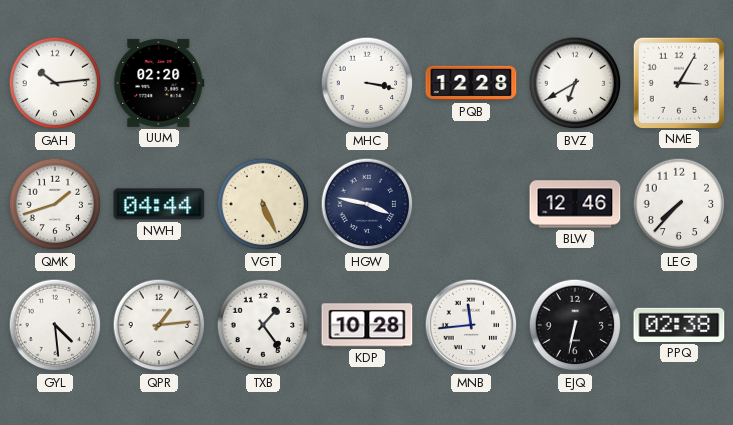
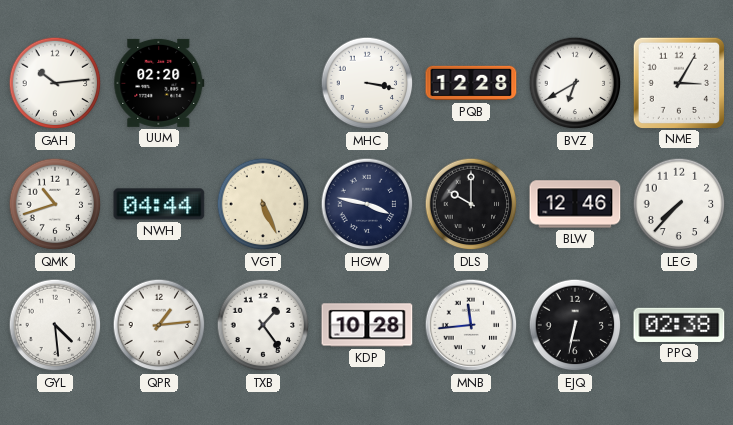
QMK: 1:42 -> 10:42 (55, 204)
DLS: none -> 10:00 (471, 204)
